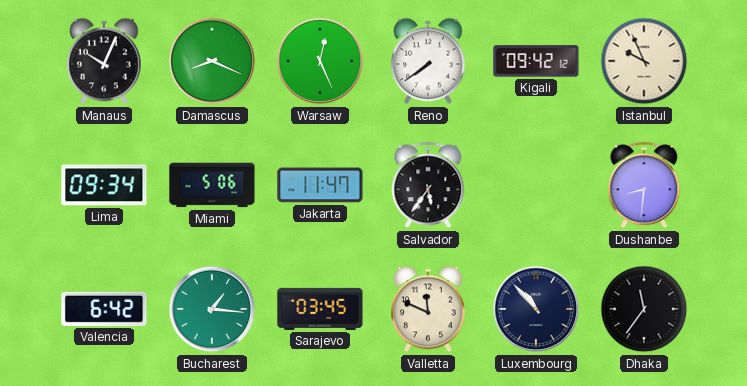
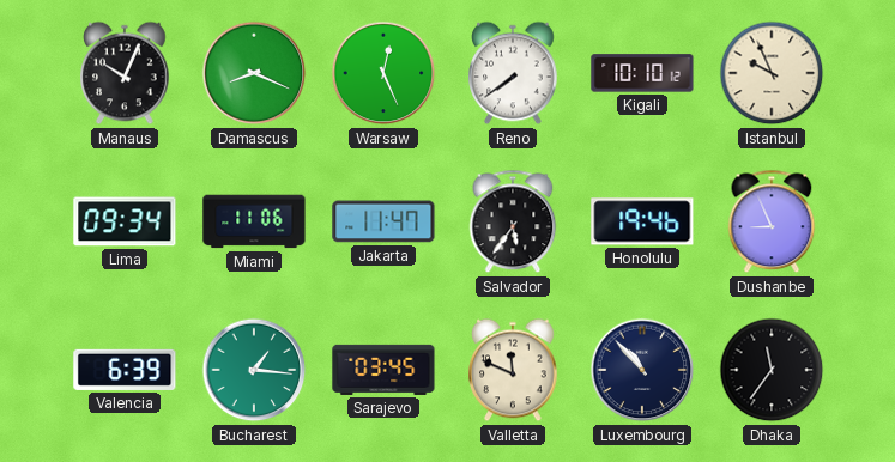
Kigali: 09:42 -> 10:10 (642, 73)
Miami: 5:06 -> 11:06 (254, 221)
Honolulu: none -> 19:46 (642, 221)
Dushanbe: 8:31 -> 8:56 (772, 221)
Valencia: 6:42 -> 6:39 (125, 370)
